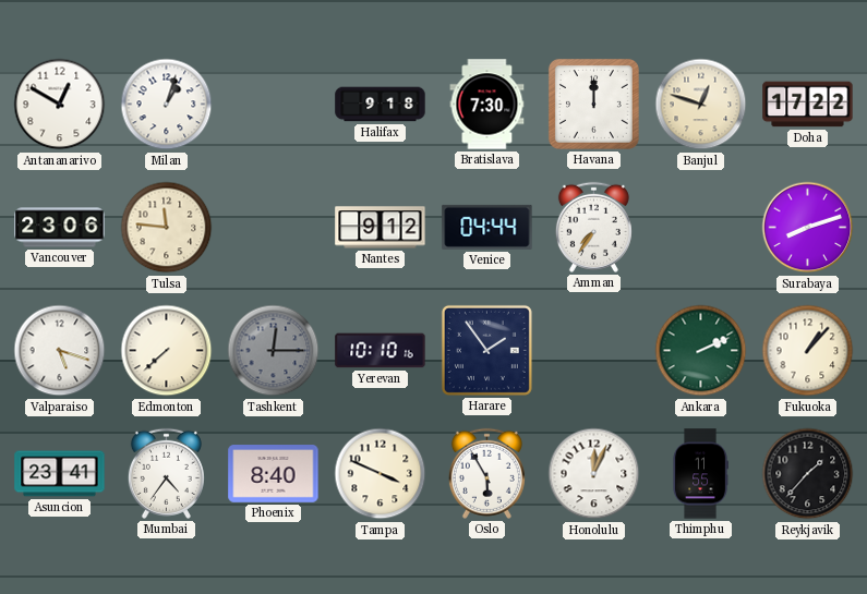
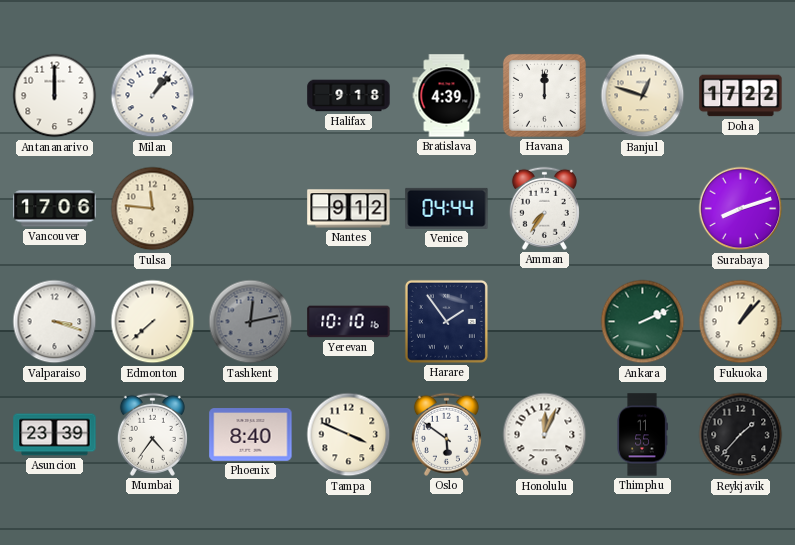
Antananarivo: 12:50 -> 12:00 (55, 96)
Milan: 1:03 -> 1:07 (153, 96)
Bratislava: 7:30 -> 4:39 (447, 96)
Vancouver: 23:06 -> 17:06 (55, 209)
Valparaiso: 5:18 -> 3:18 (55, 322)
Tashkent: 12:15 -> 12:13 (251, 322)
Asuncion: 23:41 -> 23:39 (55, 435)
Oslo: 5:55 -> 5:51 (446, 434)
